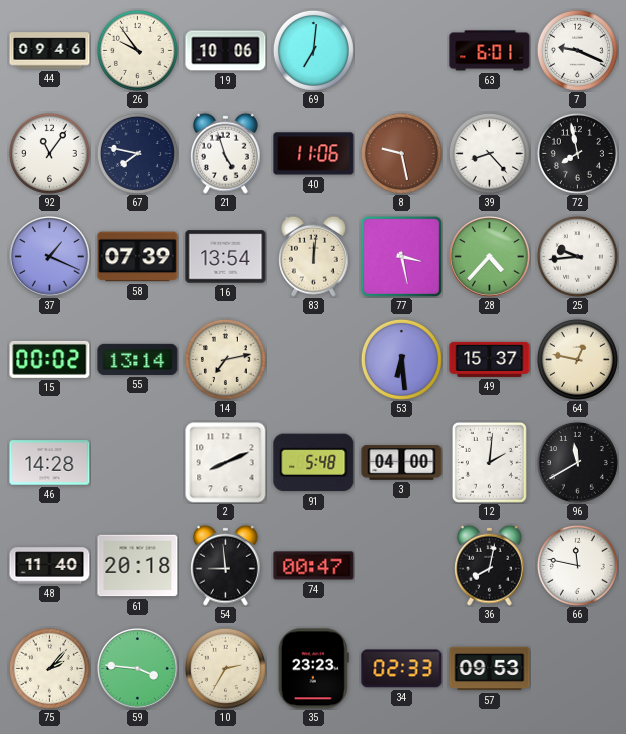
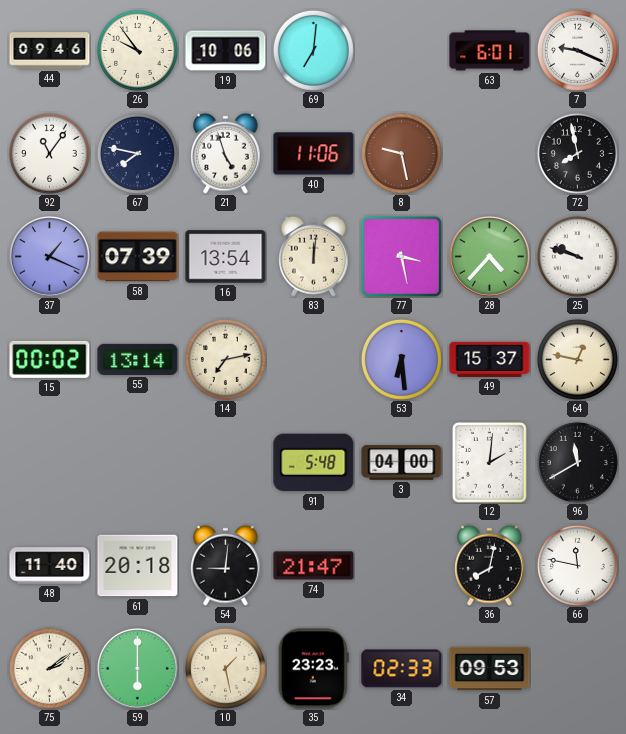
39: 8:23 -> none (489, 153)
25: 9:44 -> 9:48 (577, 256)
46: 14:28 -> none (50, 463)
2: 8:11 -> none (226, 463)
54: 8:59 -> 9:01 (226, 565)
74: 00:47 -> 21:47 (314, 566)
75: 2:07 -> 2:09 (49, 668)
59: 3:46 -> 6:00 (138, 669)
10: 2:35 -> 1:28 (225, 668)
